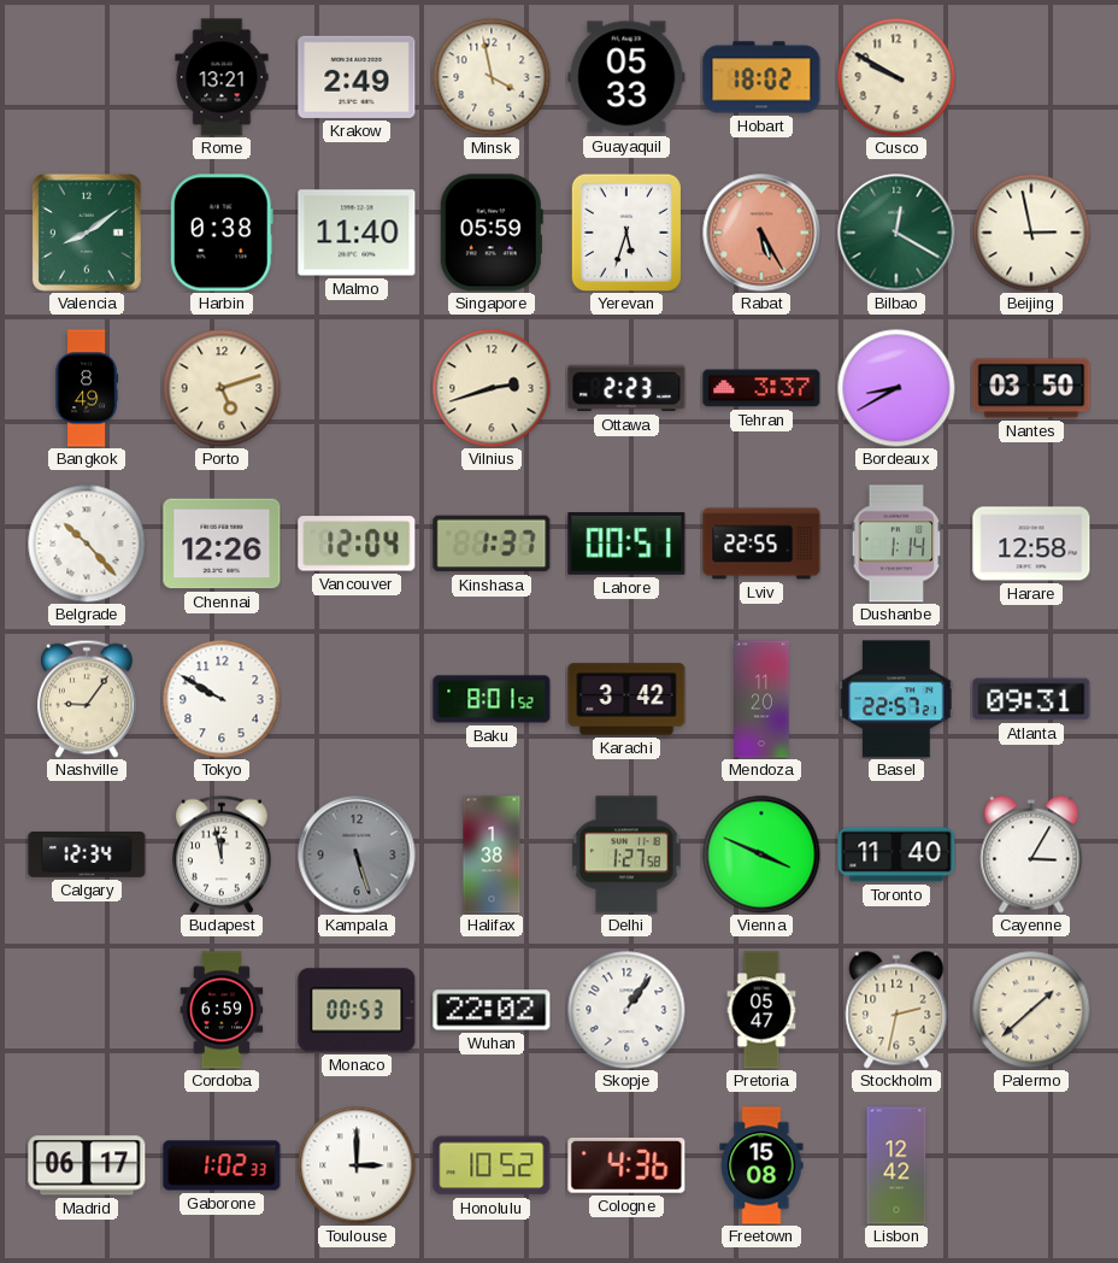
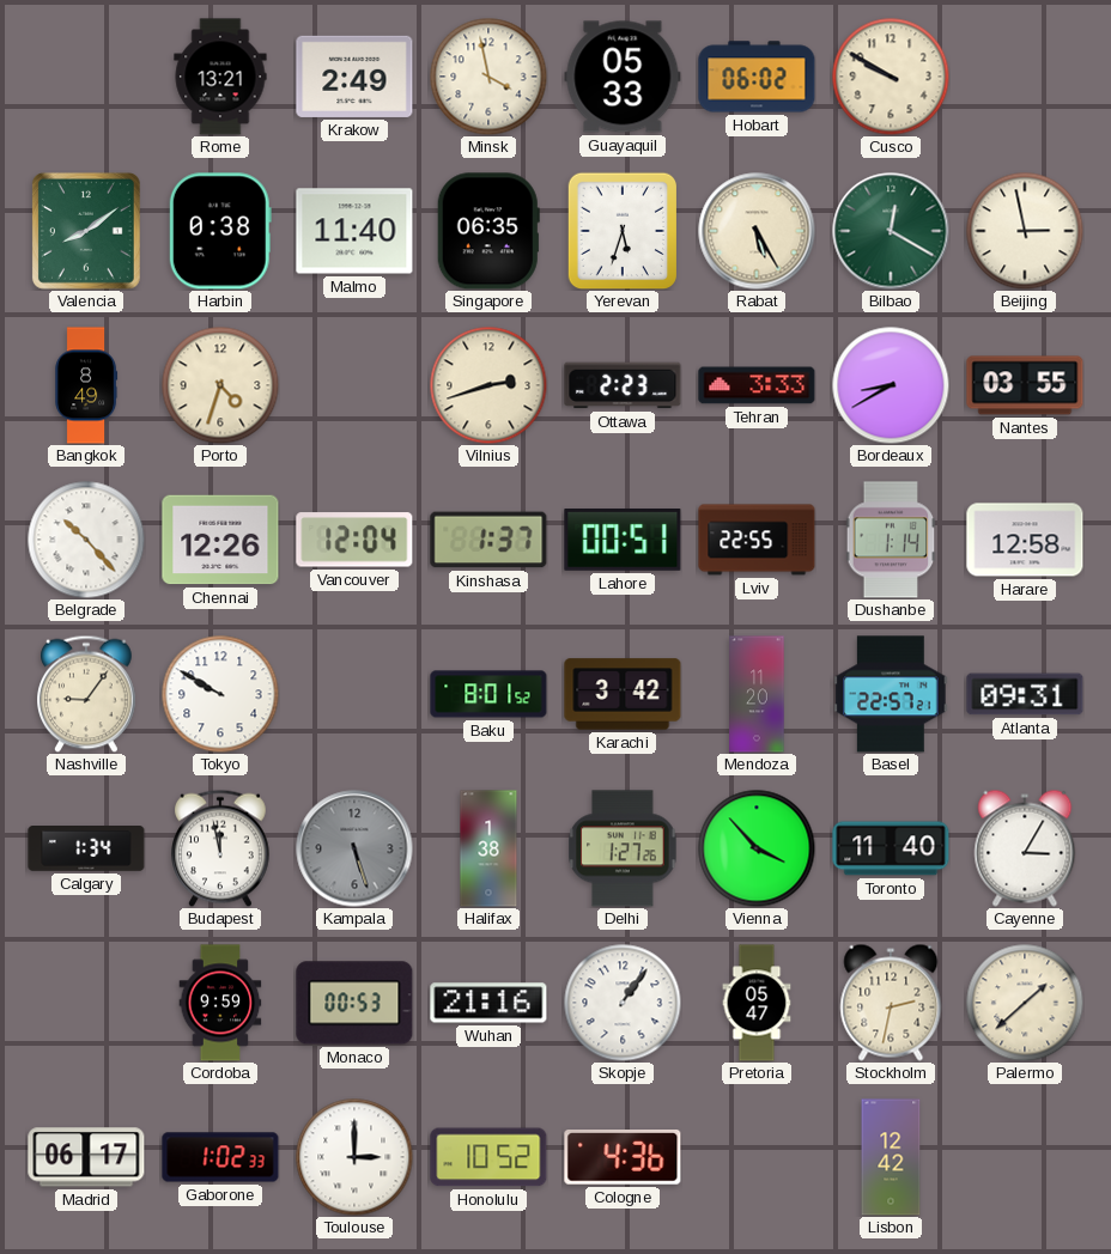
Hobart: 18:02 -> 06:02 (757, 77)
Singapore: 05:59 -> 06:35 (488, 231)
Rabat dial: salmon -> cream (757, 231)
Porto: 5:12 -> 4:33 (220, 385)
Tehran: 3:37 -> 3:33 (757, 385)
Nantes: 03:50 -> 03:55 (1025, 385)
Calgary: 12:34 -> 1:34 (86, 850)
Delhi: 1:27:58 -> 1:27:26 (623, 848)
Vienna: 3:49 -> 3:53 (757, 848)
Cordoba: 6:59 -> 9:59 (220, 1003)
Wuhan: 22:02 -> 21:16 (488, 1003)
Freetown: 15:08 -> none (761, 1165)
